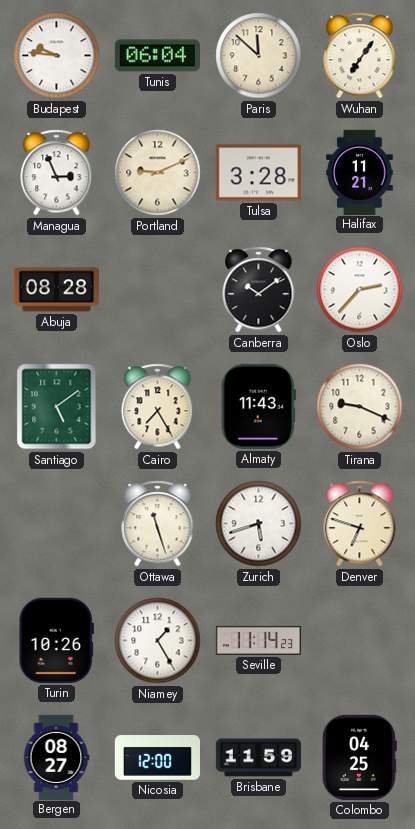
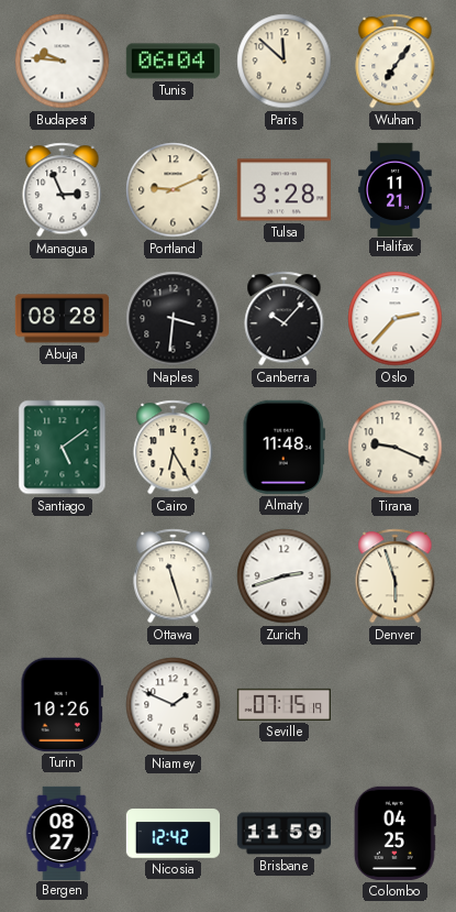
Naples: none -> 3:31 (174, 319)
Canberra: 10:09 -> 10:07 (285, 319)
Cairo: 7:25 -> 6:25 (174, 448)
Almaty: 11:43 -> 11:48 (283, 447)
Zurich: 5:42 -> 2:42 (285, 576)
Denver: 6:48 -> 5:57 (396, 576)
Niamey: 1:25 -> 1:49 (174, 705)
Seville: 11:14 -> 07:15 (283, 704)
Nicosia: 12:00 -> 12:42 (173, 834)
